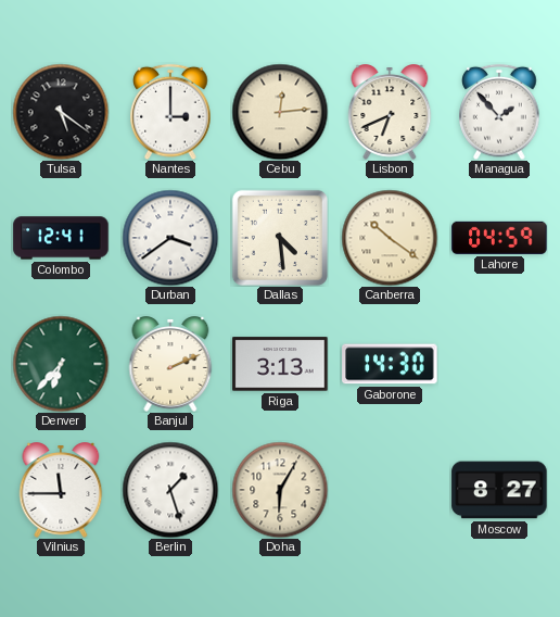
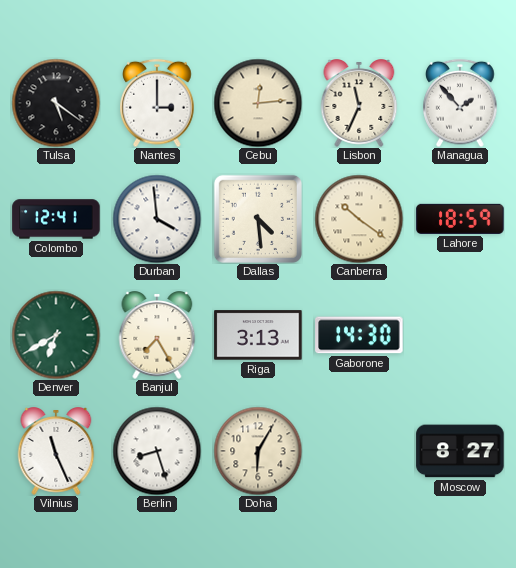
Lisbon: 6:41 -> 11:34 (359, 103)
Durban: 3:39 -> 3:59 (157, 219)
Lahore: 04:59 -> 18:59 (460, 219)
Denver: 6:37 -> 6:40 (56, 335)
Banjul: 2:11 -> 7:25 (157, 335)
Vilnius: 11:45 -> 11:26 (56, 451)
Berlin: 1:27 -> 8:27 (157, 451)
